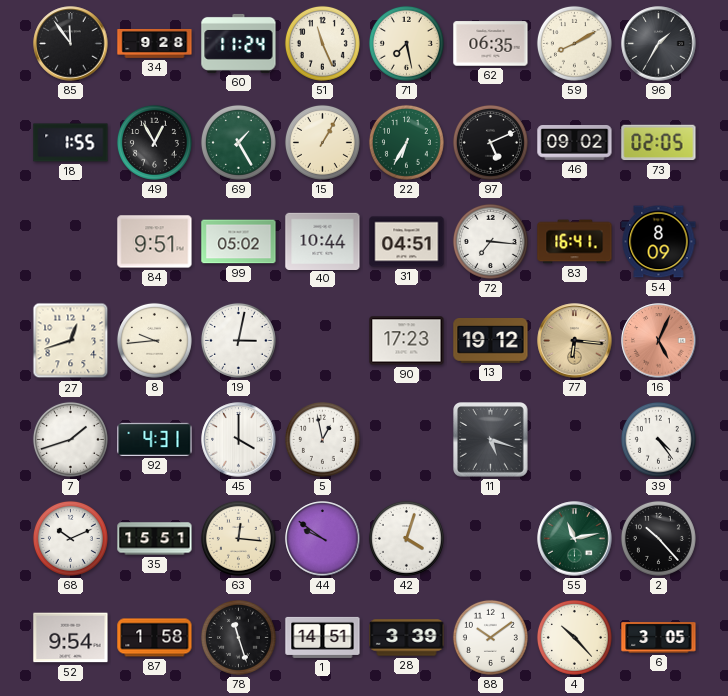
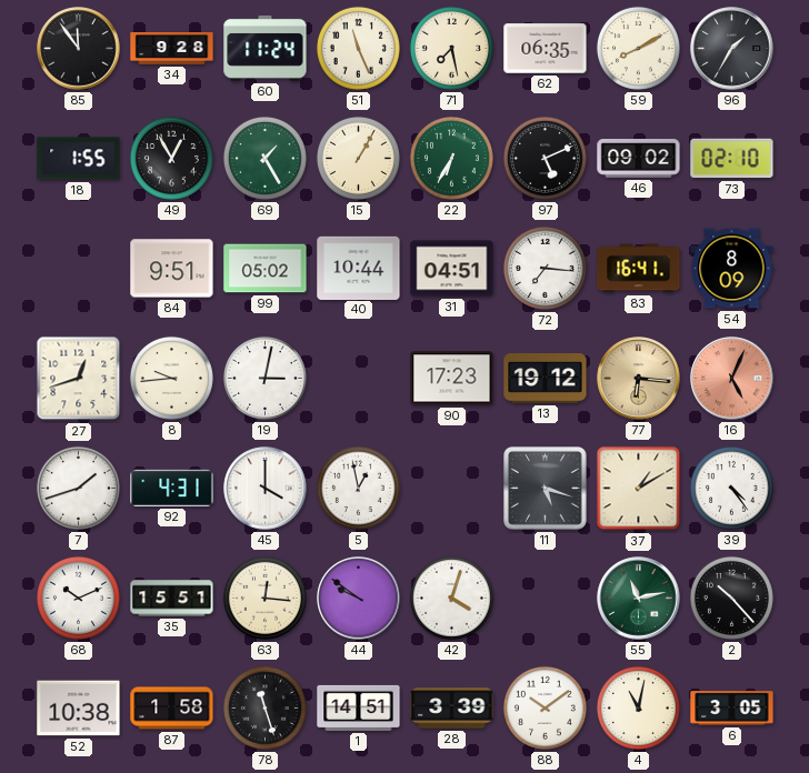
73: 02:05 -> 02:10 (732, 159)
37: none -> 1:10 (639, 489)
52: 9:54 -> 10:38 (79, 709)
4: 10:23 -> 11:02 (638, 707)
